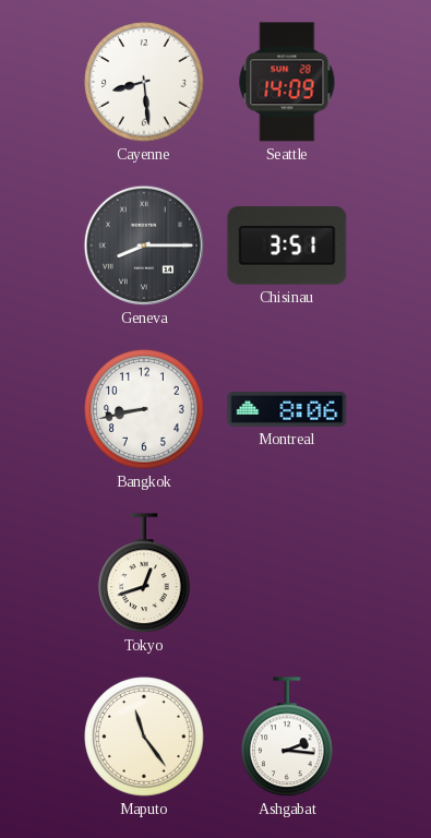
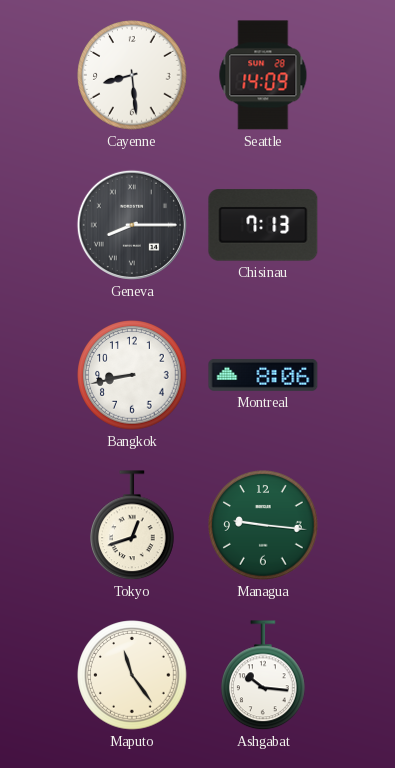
Chisinau: 3:51 -> 7:13 (263, 225)
Managua: none -> 9:16 (263, 525)
Ashgabat: 2:16 -> 10:16 (264, 676)
